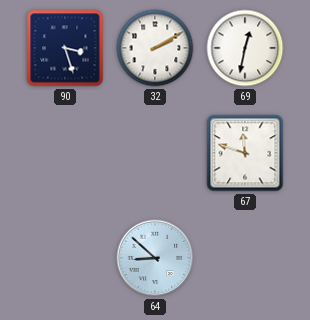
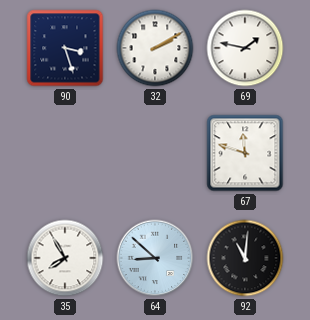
69: 12:32 -> 1:47 (245, 48)
35: none -> 7:55 (65, 258)
92: none -> 11:01 (245, 258)
